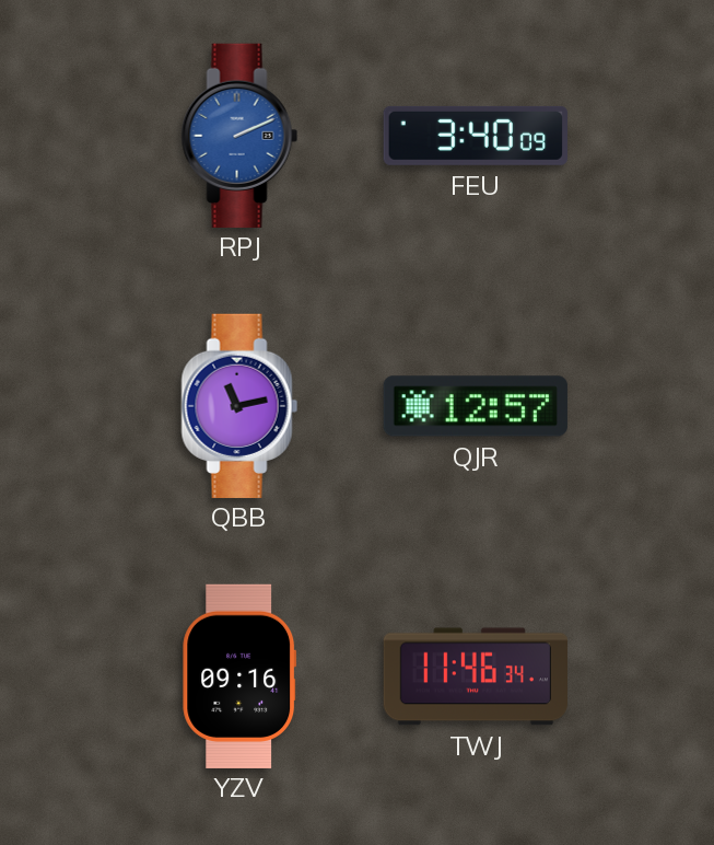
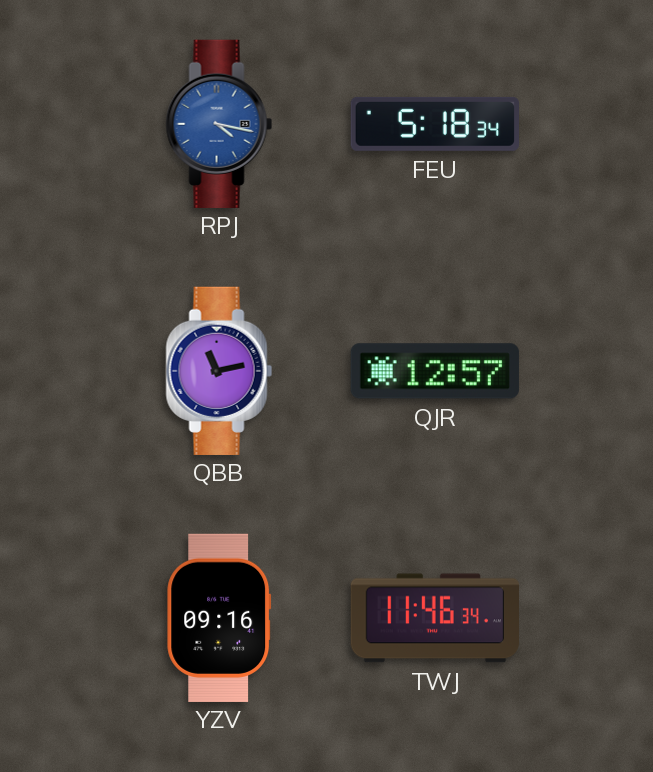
RPJ: 2:11 -> 4:17 (219, 123)
FEU: 3:40 -> 5:18 (434, 124)
